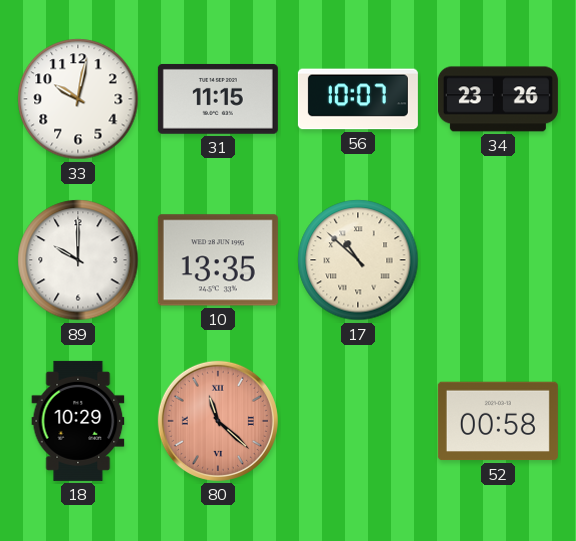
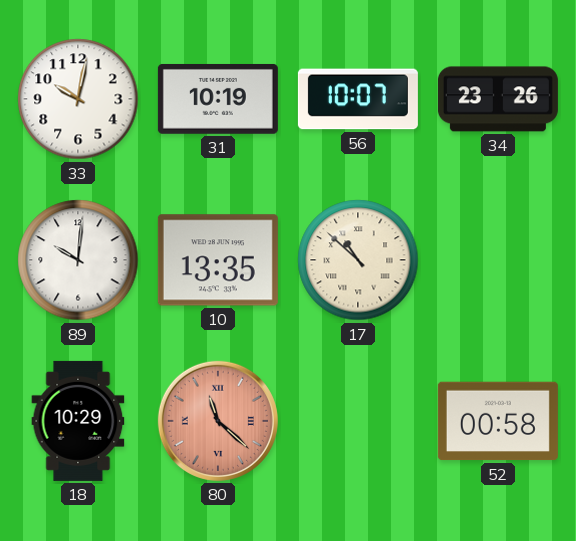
31: 11:15 -> 10:19 (218, 99)
89: 10:00 -> 10:01 (78, 260)
